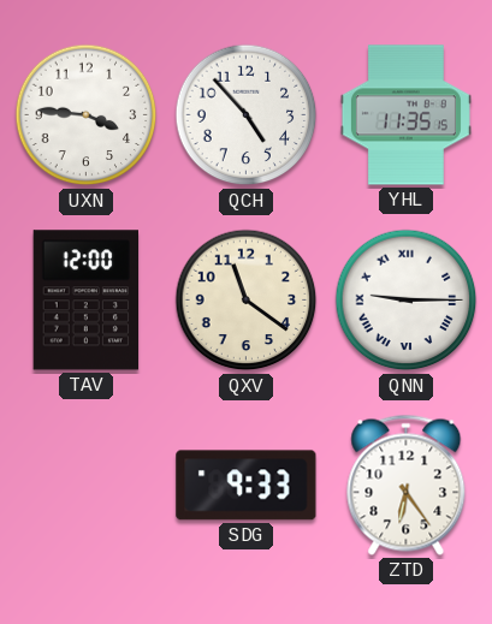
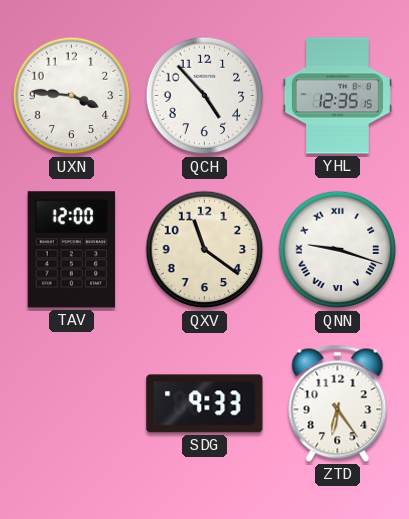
YHL: 11:35 -> 12:35 (337, 96)
QNN: 9:15 -> 9:18 (338, 250)
